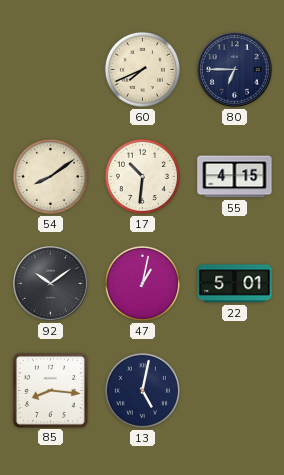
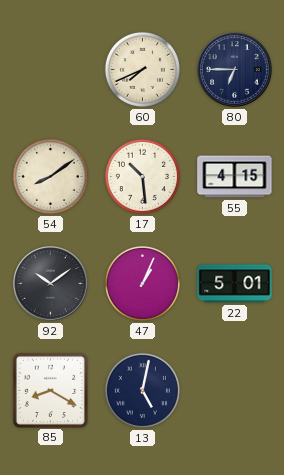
17: 10:31 -> 10:29 (142, 176)
47: 1:02 -> 1:04 (142, 283)
85: 8:16 -> 8:20 (50, 390)
